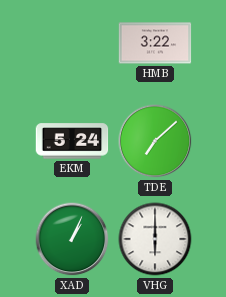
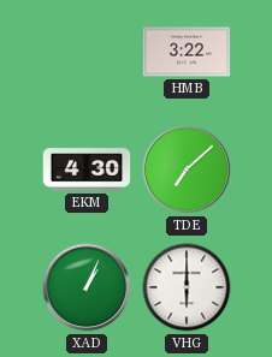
EKM: 5:24 -> 4:30 (87, 169)
